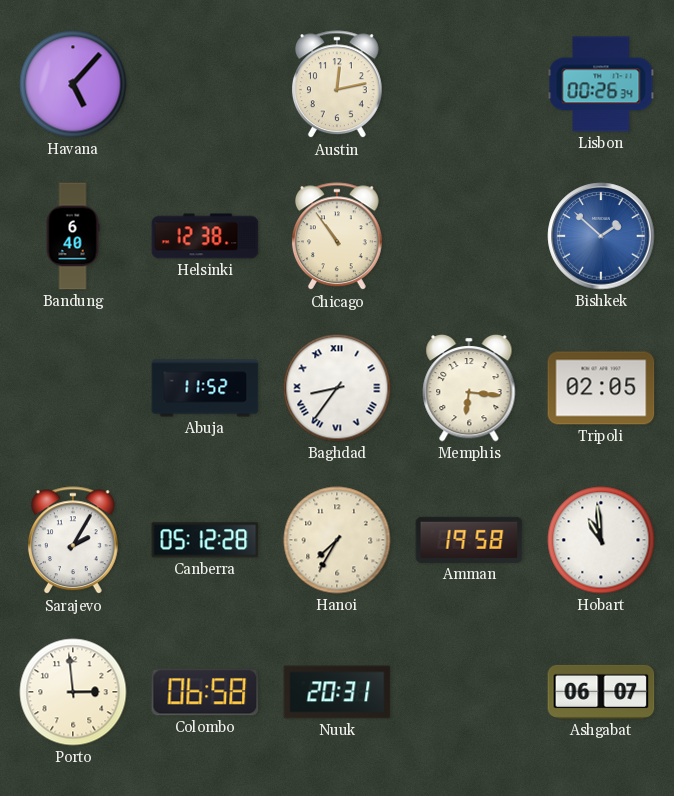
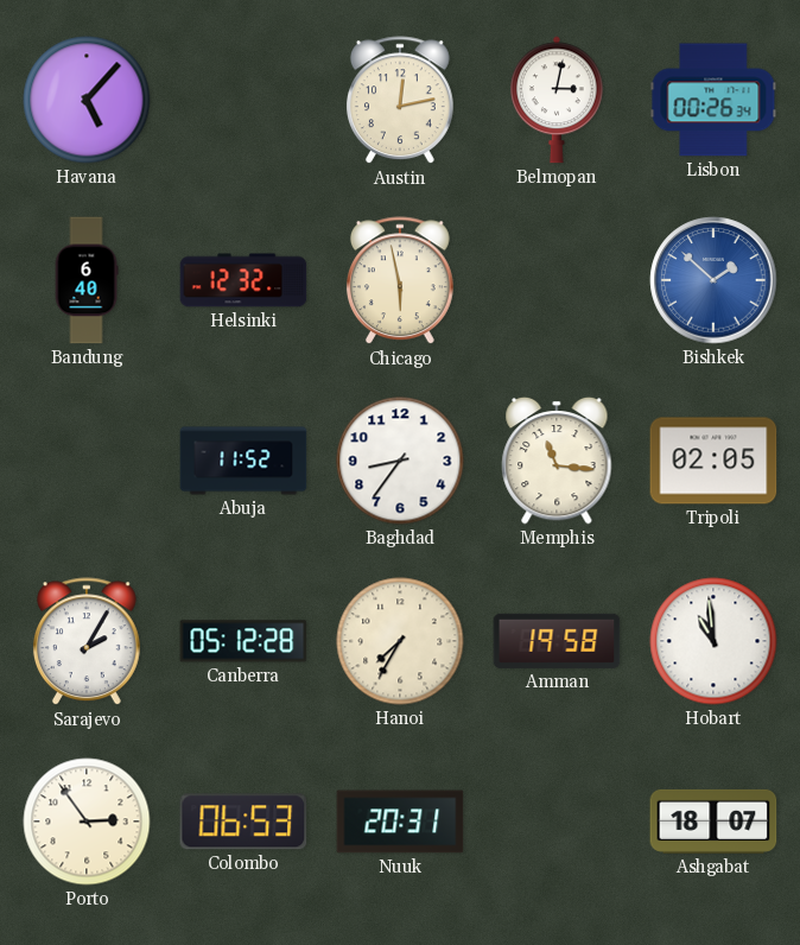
Belmopan: none -> 3:02 (557, 100)
Helsinki: 12:38 -> 12:32 (243, 280)
Chicago: 10:54 -> 5:58 (400, 281)
Baghdad numerals: Roman -> Arabic (400, 461)
Memphis: 6:16 -> 11:16 (557, 461)
Porto: 2:59 -> 2:54 (87, 822)
Colombo: 06:58 -> 06:53 (243, 822)
Ashgabat: 06:07 -> 18:07 (713, 822)
